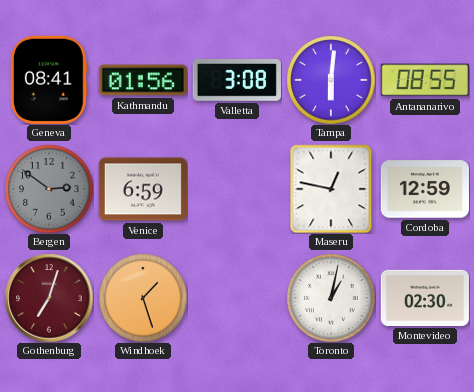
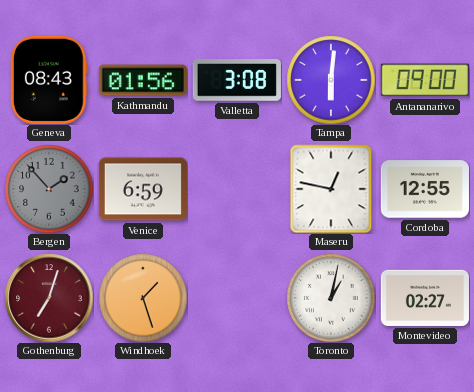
Geneva: 08:41 -> 08:43 (49, 80)
Antananarivo: 08:55 -> 09:00 (425, 80)
Bergen: 2:51 -> 1:53 (49, 189)
Cordoba: 12:59 -> 12:55 (425, 189)
Montevideo: 02:30 -> 02:27 (425, 298)
